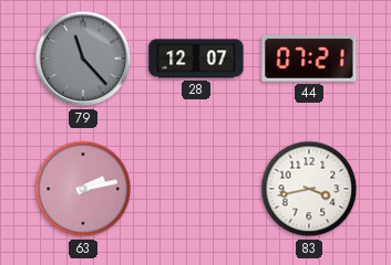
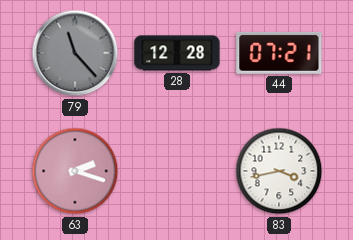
28: 12:07 -> 12:28 (177, 53)
63: 2:13 -> 2:18 (75, 171)
